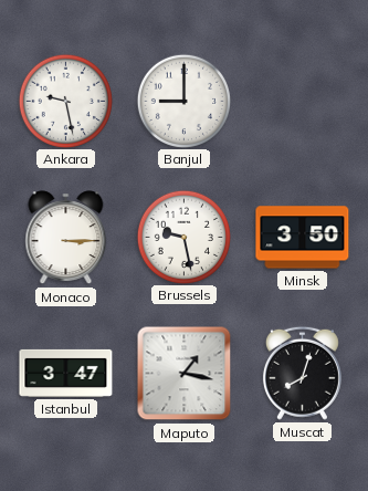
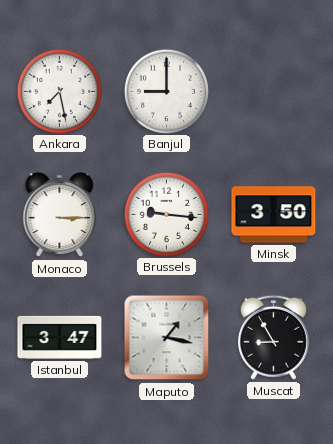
Ankara: 9:28 -> 7:28 (59, 91)
Brussels: 9:28 -> 9:16 (166, 214)
Muscat: 8:03 -> 8:55 (273, 337)
